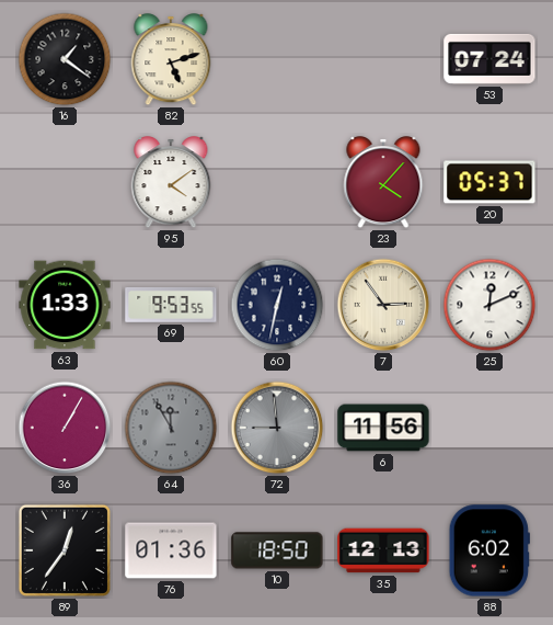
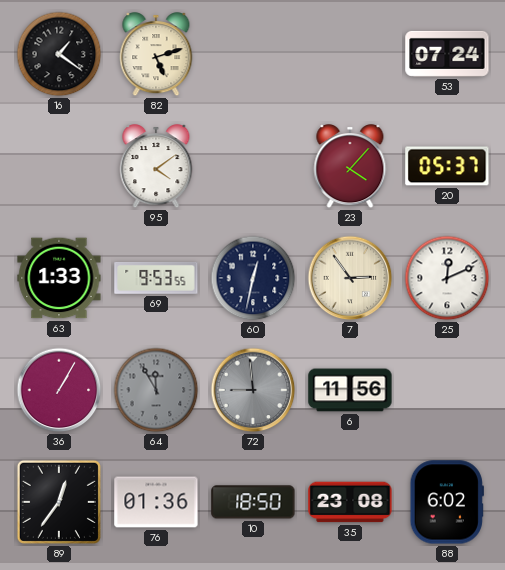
35: 12:13 -> 23:08 (350, 502)
